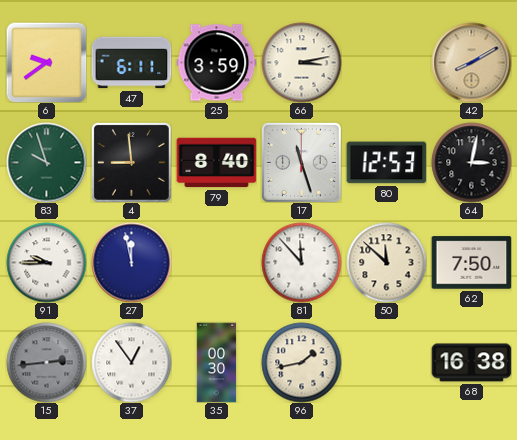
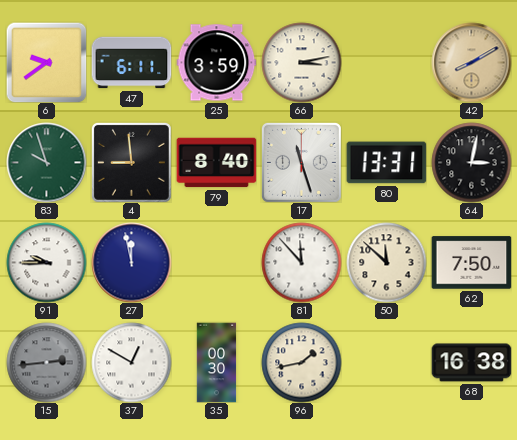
80: 12:53 -> 13:31 (386, 163)
37: 12:54 -> 12:50 (131, 362)
